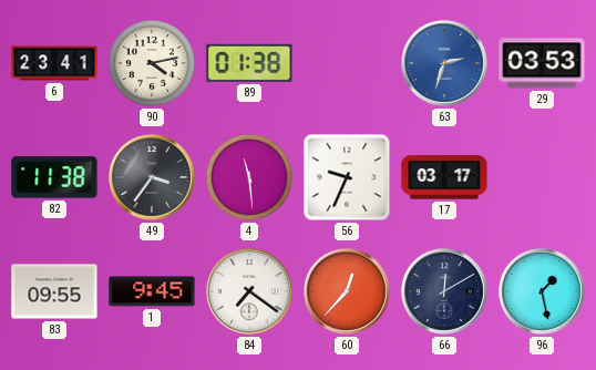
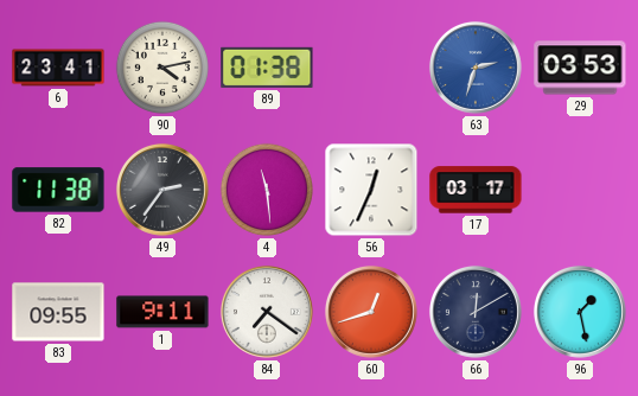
49: 3:36 -> 2:36 (162, 190)
56: 9:34 -> 12:34 (371, 190)
1: 9:45 -> 9:11 (162, 312)
60: 12:37 -> 12:42 (371, 312)
